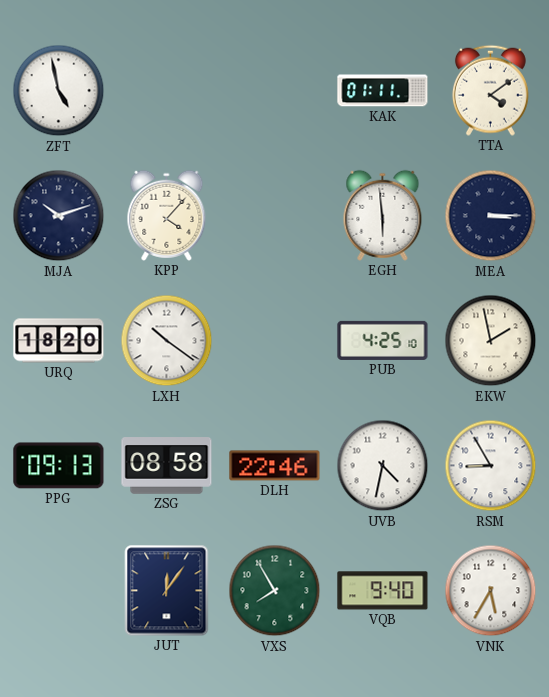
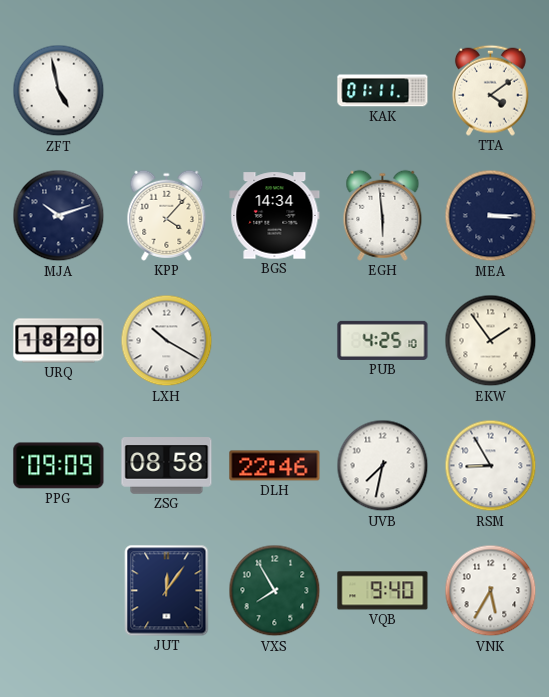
BGS: none -> 14:34 (275, 216)
LXH: 10:21 -> 10:20 (167, 341)
EKW: 1:58 -> 1:54 (491, 341)
PPG: 09:13 -> 09:09 (59, 466)
UVB: 4:32 -> 7:32 (383, 466)
